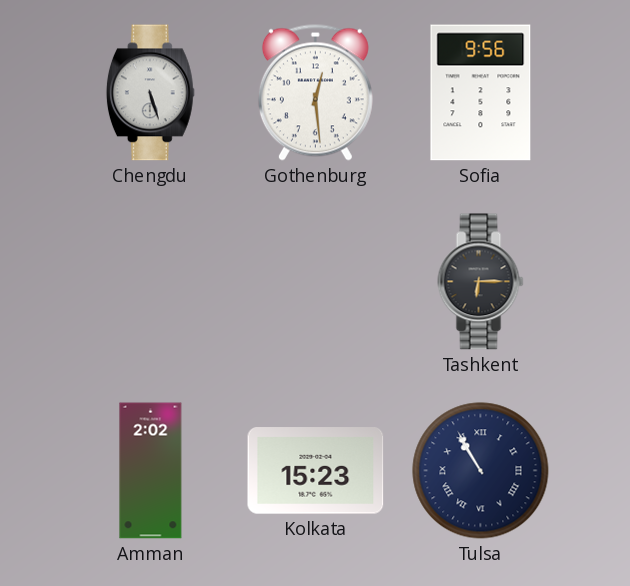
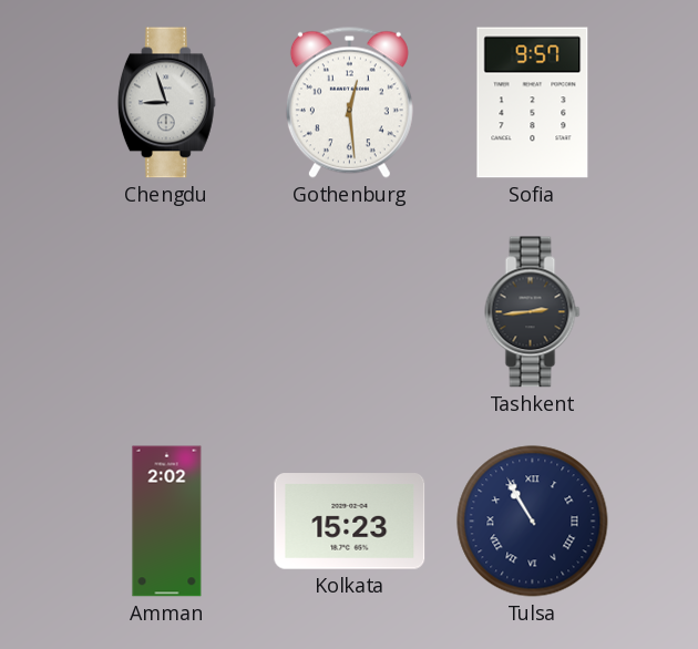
Chengdu: 5:27 -> 8:57 (166, 103)
Sofia: 9:56 -> 9:57 (533, 103)
Tashkent: 6:15 -> 2:44 (533, 312)
